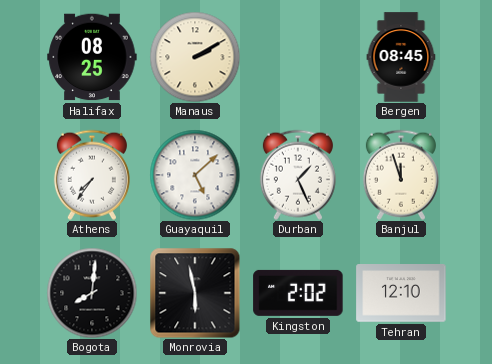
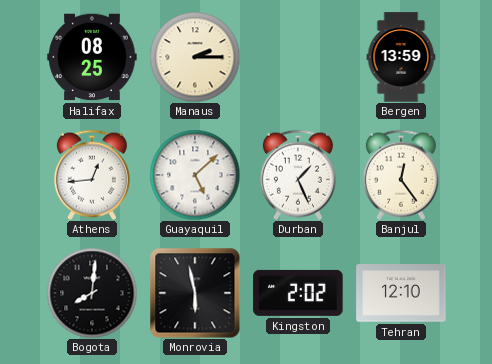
Manaus: 2:10 -> 2:15 (195, 57)
Bergen: 08:45 -> 13:59 (401, 57)
Athens: 7:36 -> 12:44 (92, 175)
Banjul: 11:57 -> 12:24 (401, 175)
